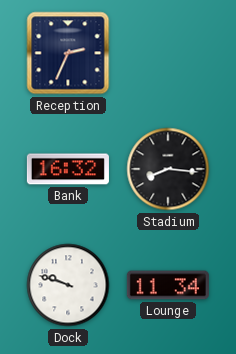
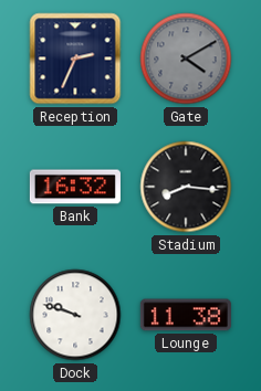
Gate: none -> 4:10 (186, 59)
Lounge: 11:34 -> 11:38 (186, 315)
